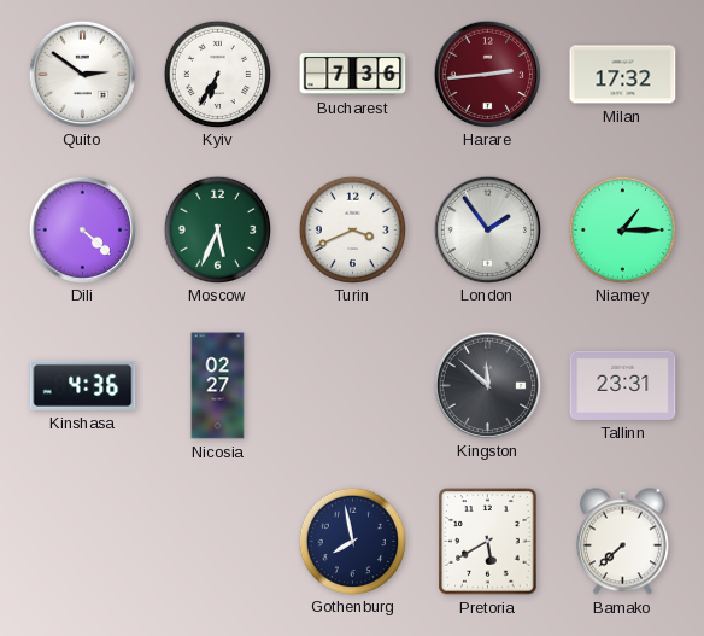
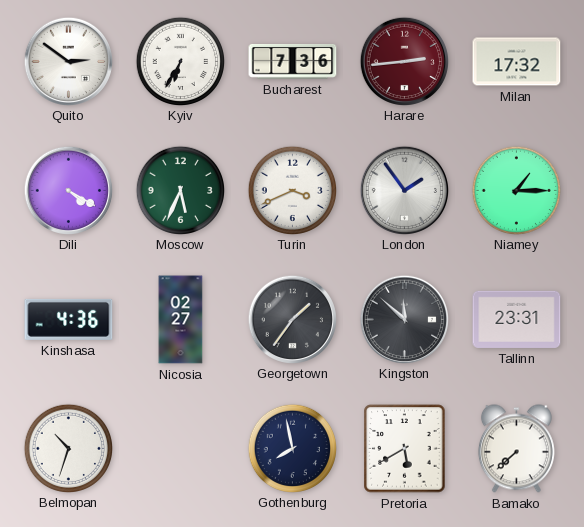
Dili: 4:22 -> 4:20 (68, 190)
Georgetown: none -> 1:36 (292, 319)
Belmopan: none -> 10:33 (68, 448)
